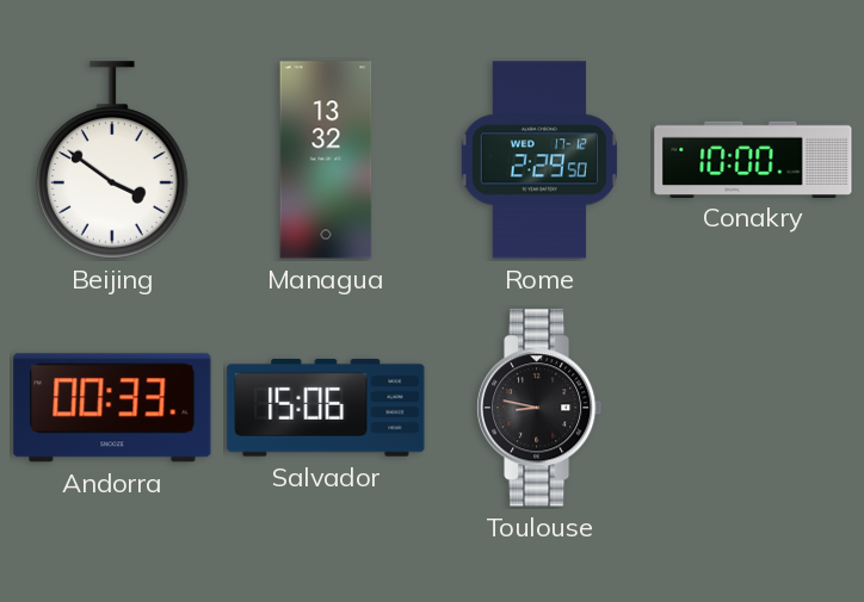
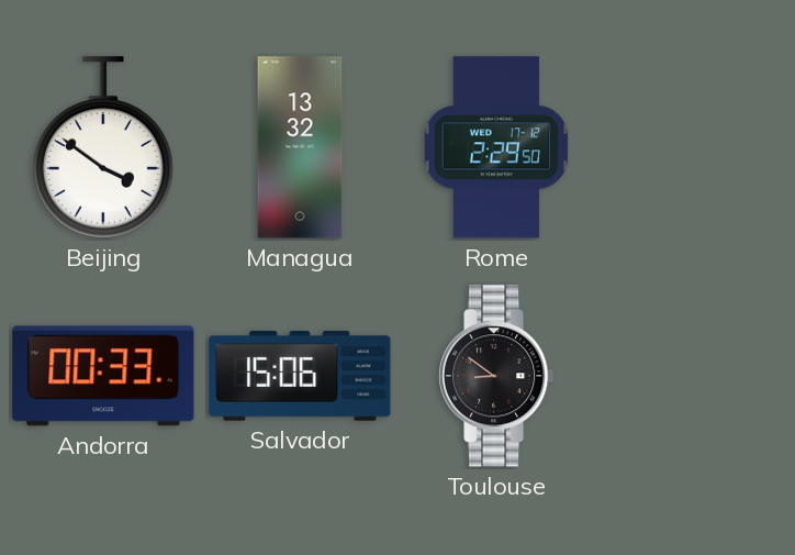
Conakry: 10:00 -> none (753, 159)
Toulouse: 8:47 -> 8:51 (497, 376)
